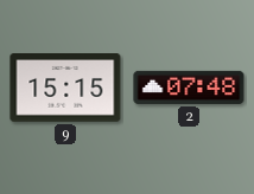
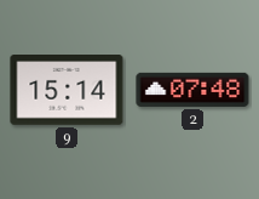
9: 15:15 -> 15:14 (67, 91)
